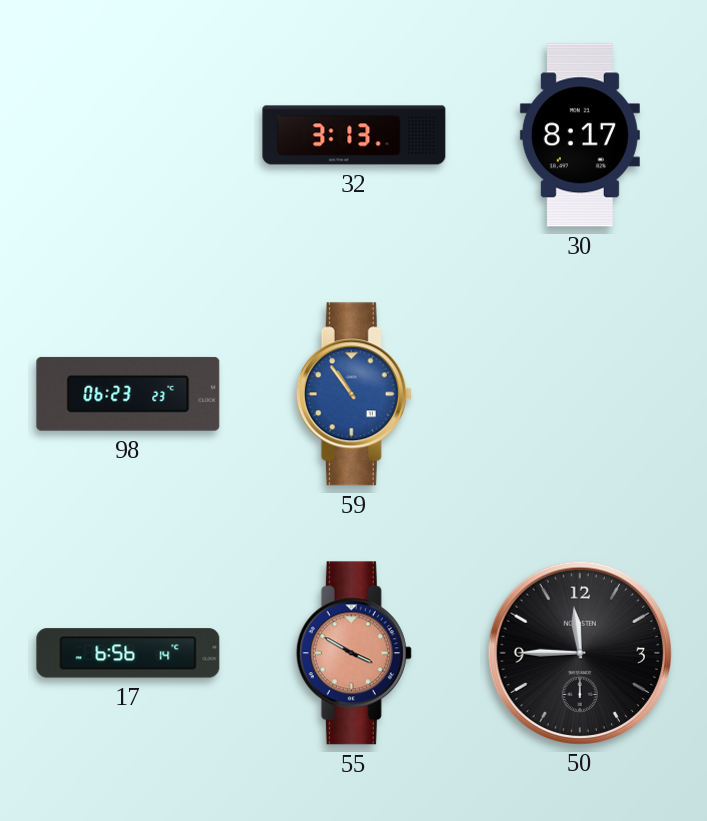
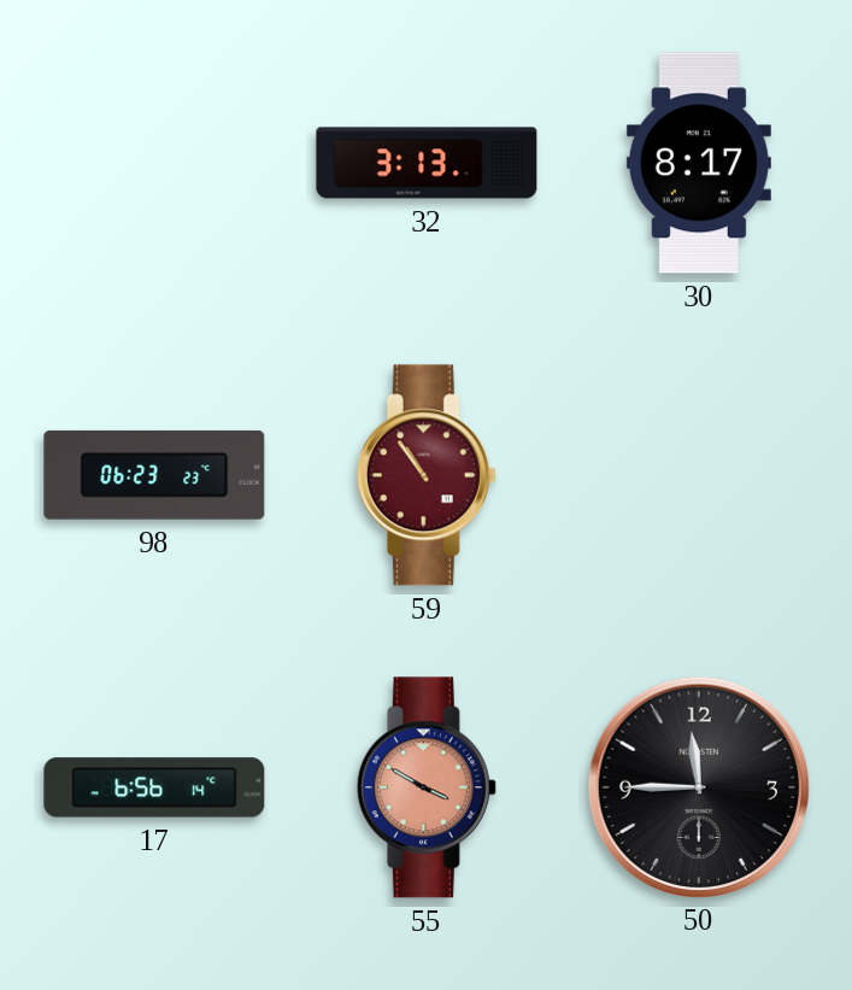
59 dial: blue -> burgundy (427, 475)
